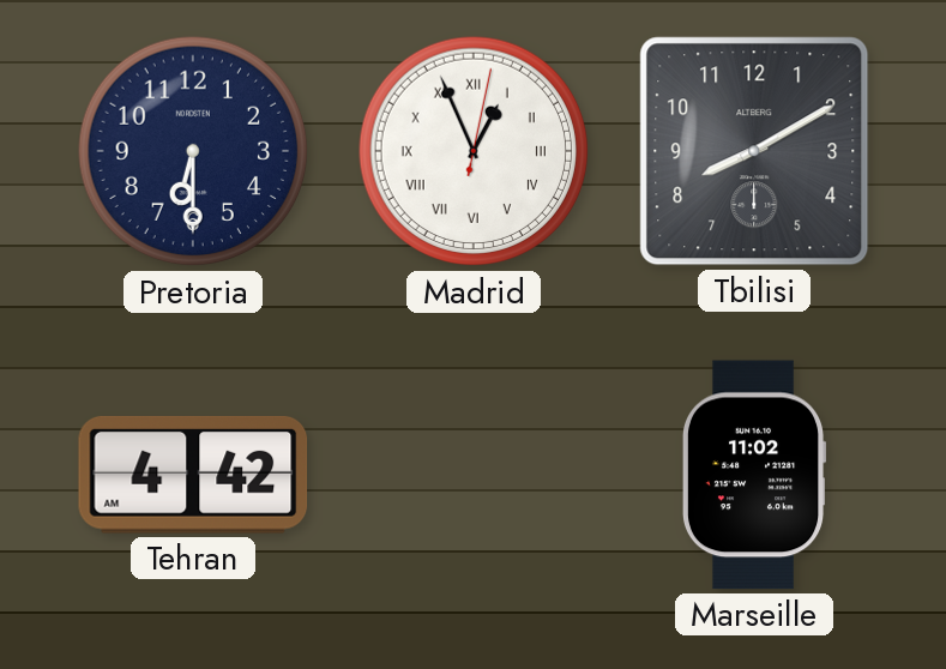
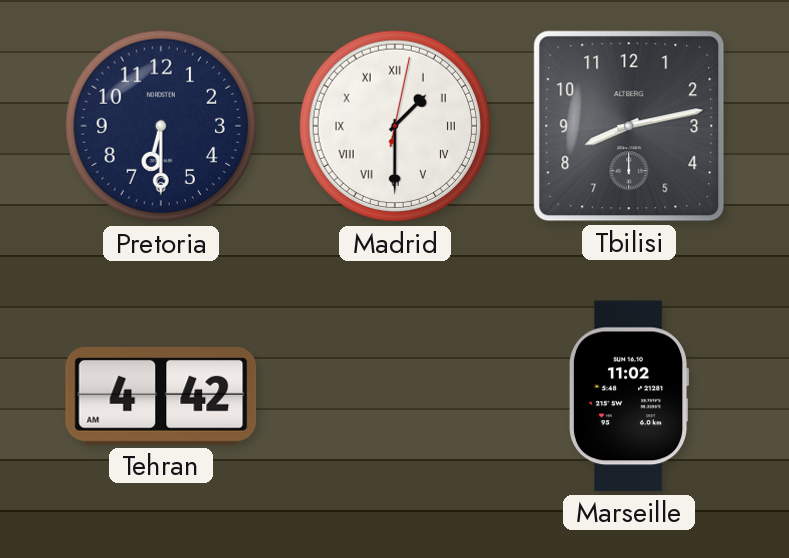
Madrid: 12:56 -> 1:30 (395, 126)
Tbilisi: 8:10 -> 8:13 (629, 126)
